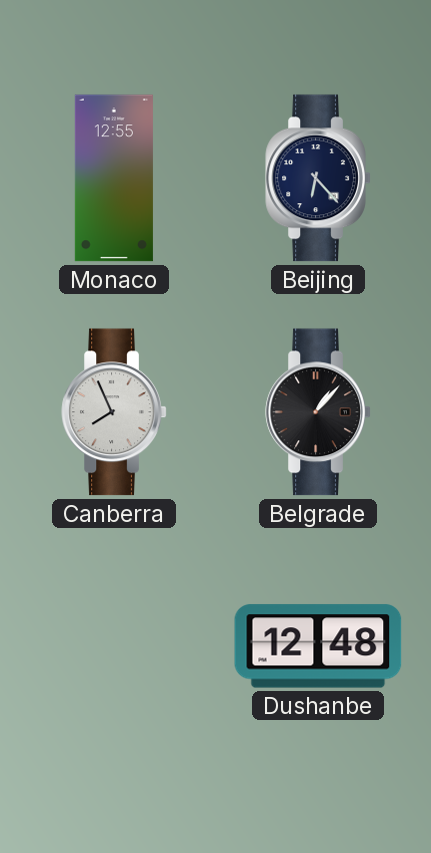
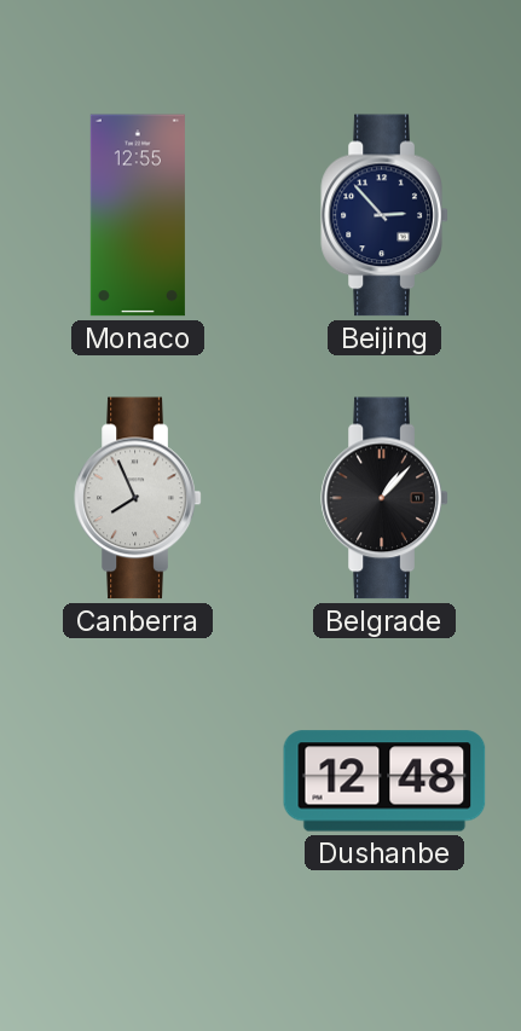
Beijing: 6:23 -> 2:53 (384, 215)
